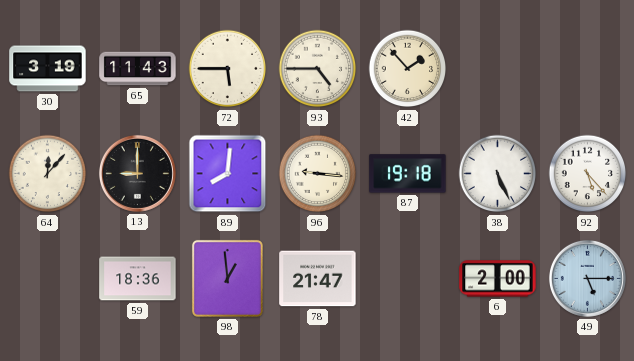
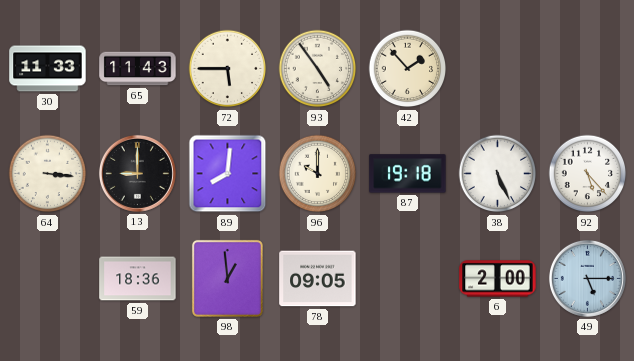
30: 3:19 -> 11:33 (48, 69)
93: 4:45 -> 4:54 (318, 69)
64: 12:07 -> 3:16 (48, 174)
96: 9:16 -> 10:00 (318, 174)
78: 21:47 -> 09:05 (318, 279)
